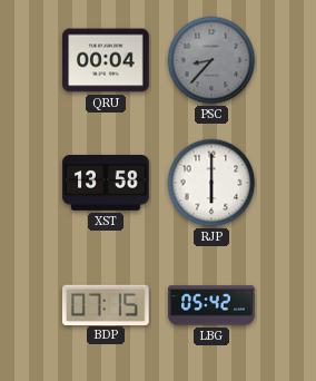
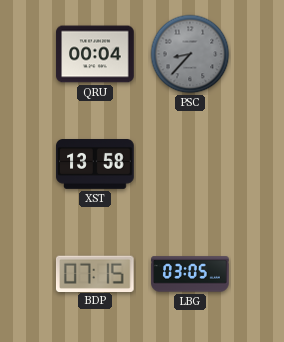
RJP: 6:00 -> none (211, 183)
LBG: 05:42 -> 03:05 (190, 274)
